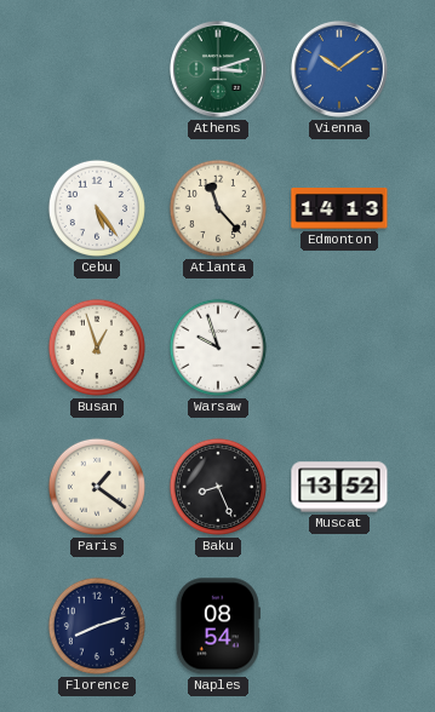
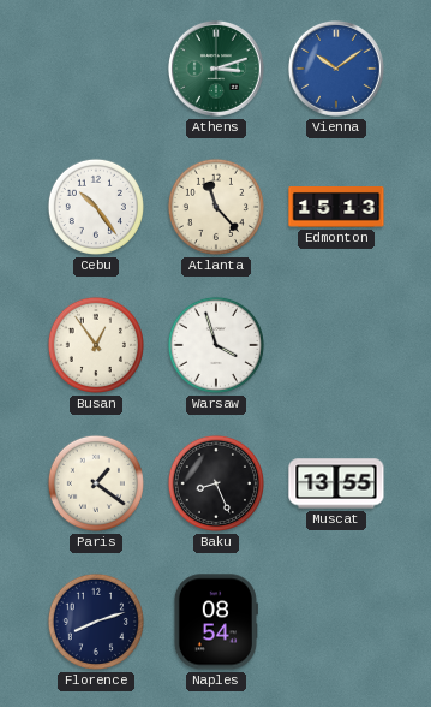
Cebu: 5:24 -> 10:24 (96, 207)
Edmonton: 14:13 -> 15:13 (336, 208)
Busan: 12:57 -> 12:54 (96, 345)
Warsaw: 9:57 -> 3:57 (216, 345)
Muscat: 13:52 -> 13:55 (336, 483)
